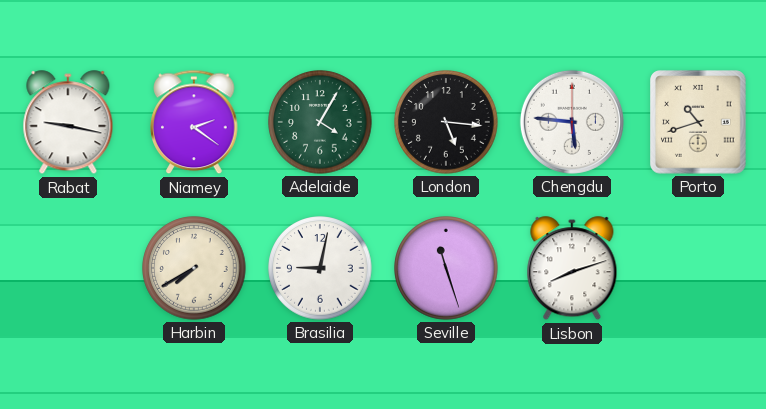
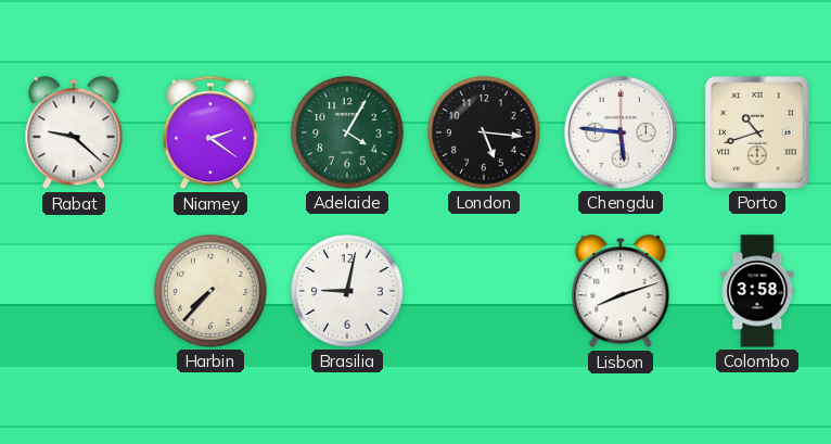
Rabat: 9:17 -> 9:22 (74, 134)
Harbin: 7:40 -> 7:37 (210, 291)
Seville: 11:27 -> none (446, 268)
Colombo: none -> 3:58 (757, 291)
